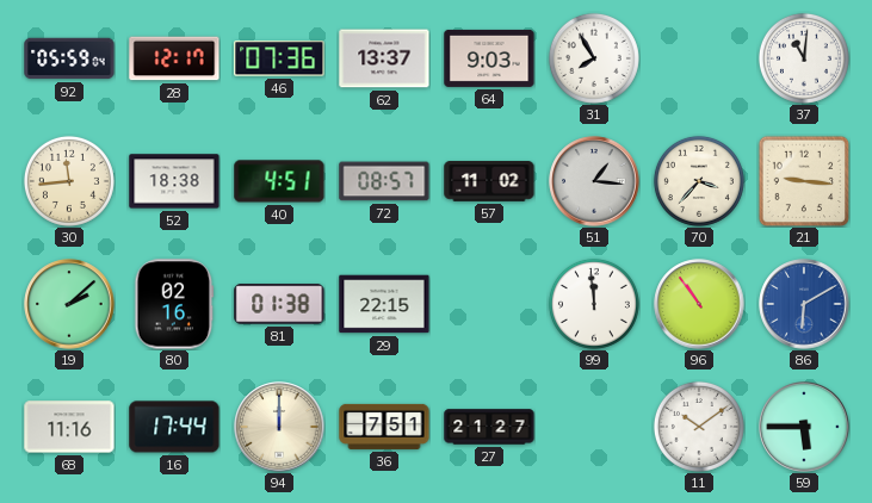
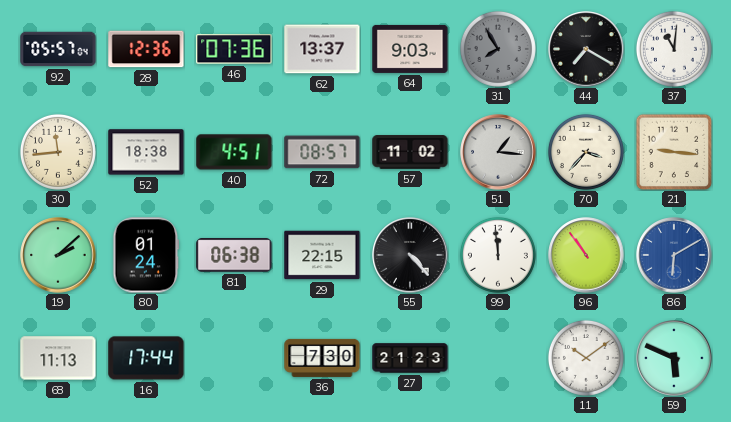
92: 05:59 -> 05:57 (58, 49)
28: 12:17 -> 12:36 (146, 49)
31 dial: white -> grey (498, 49)
44: none -> 7:20 (586, 49)
80: 02:16 -> 01:24 (146, 255)
81: 01:38 -> 06:38 (234, 255)
55: none -> 4:23 (410, 255)
68: 11:16 -> 11:13 (58, 358)
94: 12:00 -> none (279, 427)
36: 7:51 -> 7:30 (322, 358)
27: 21:27 -> 21:23 (410, 358)
59: 5:45 -> 5:49 (674, 358)
